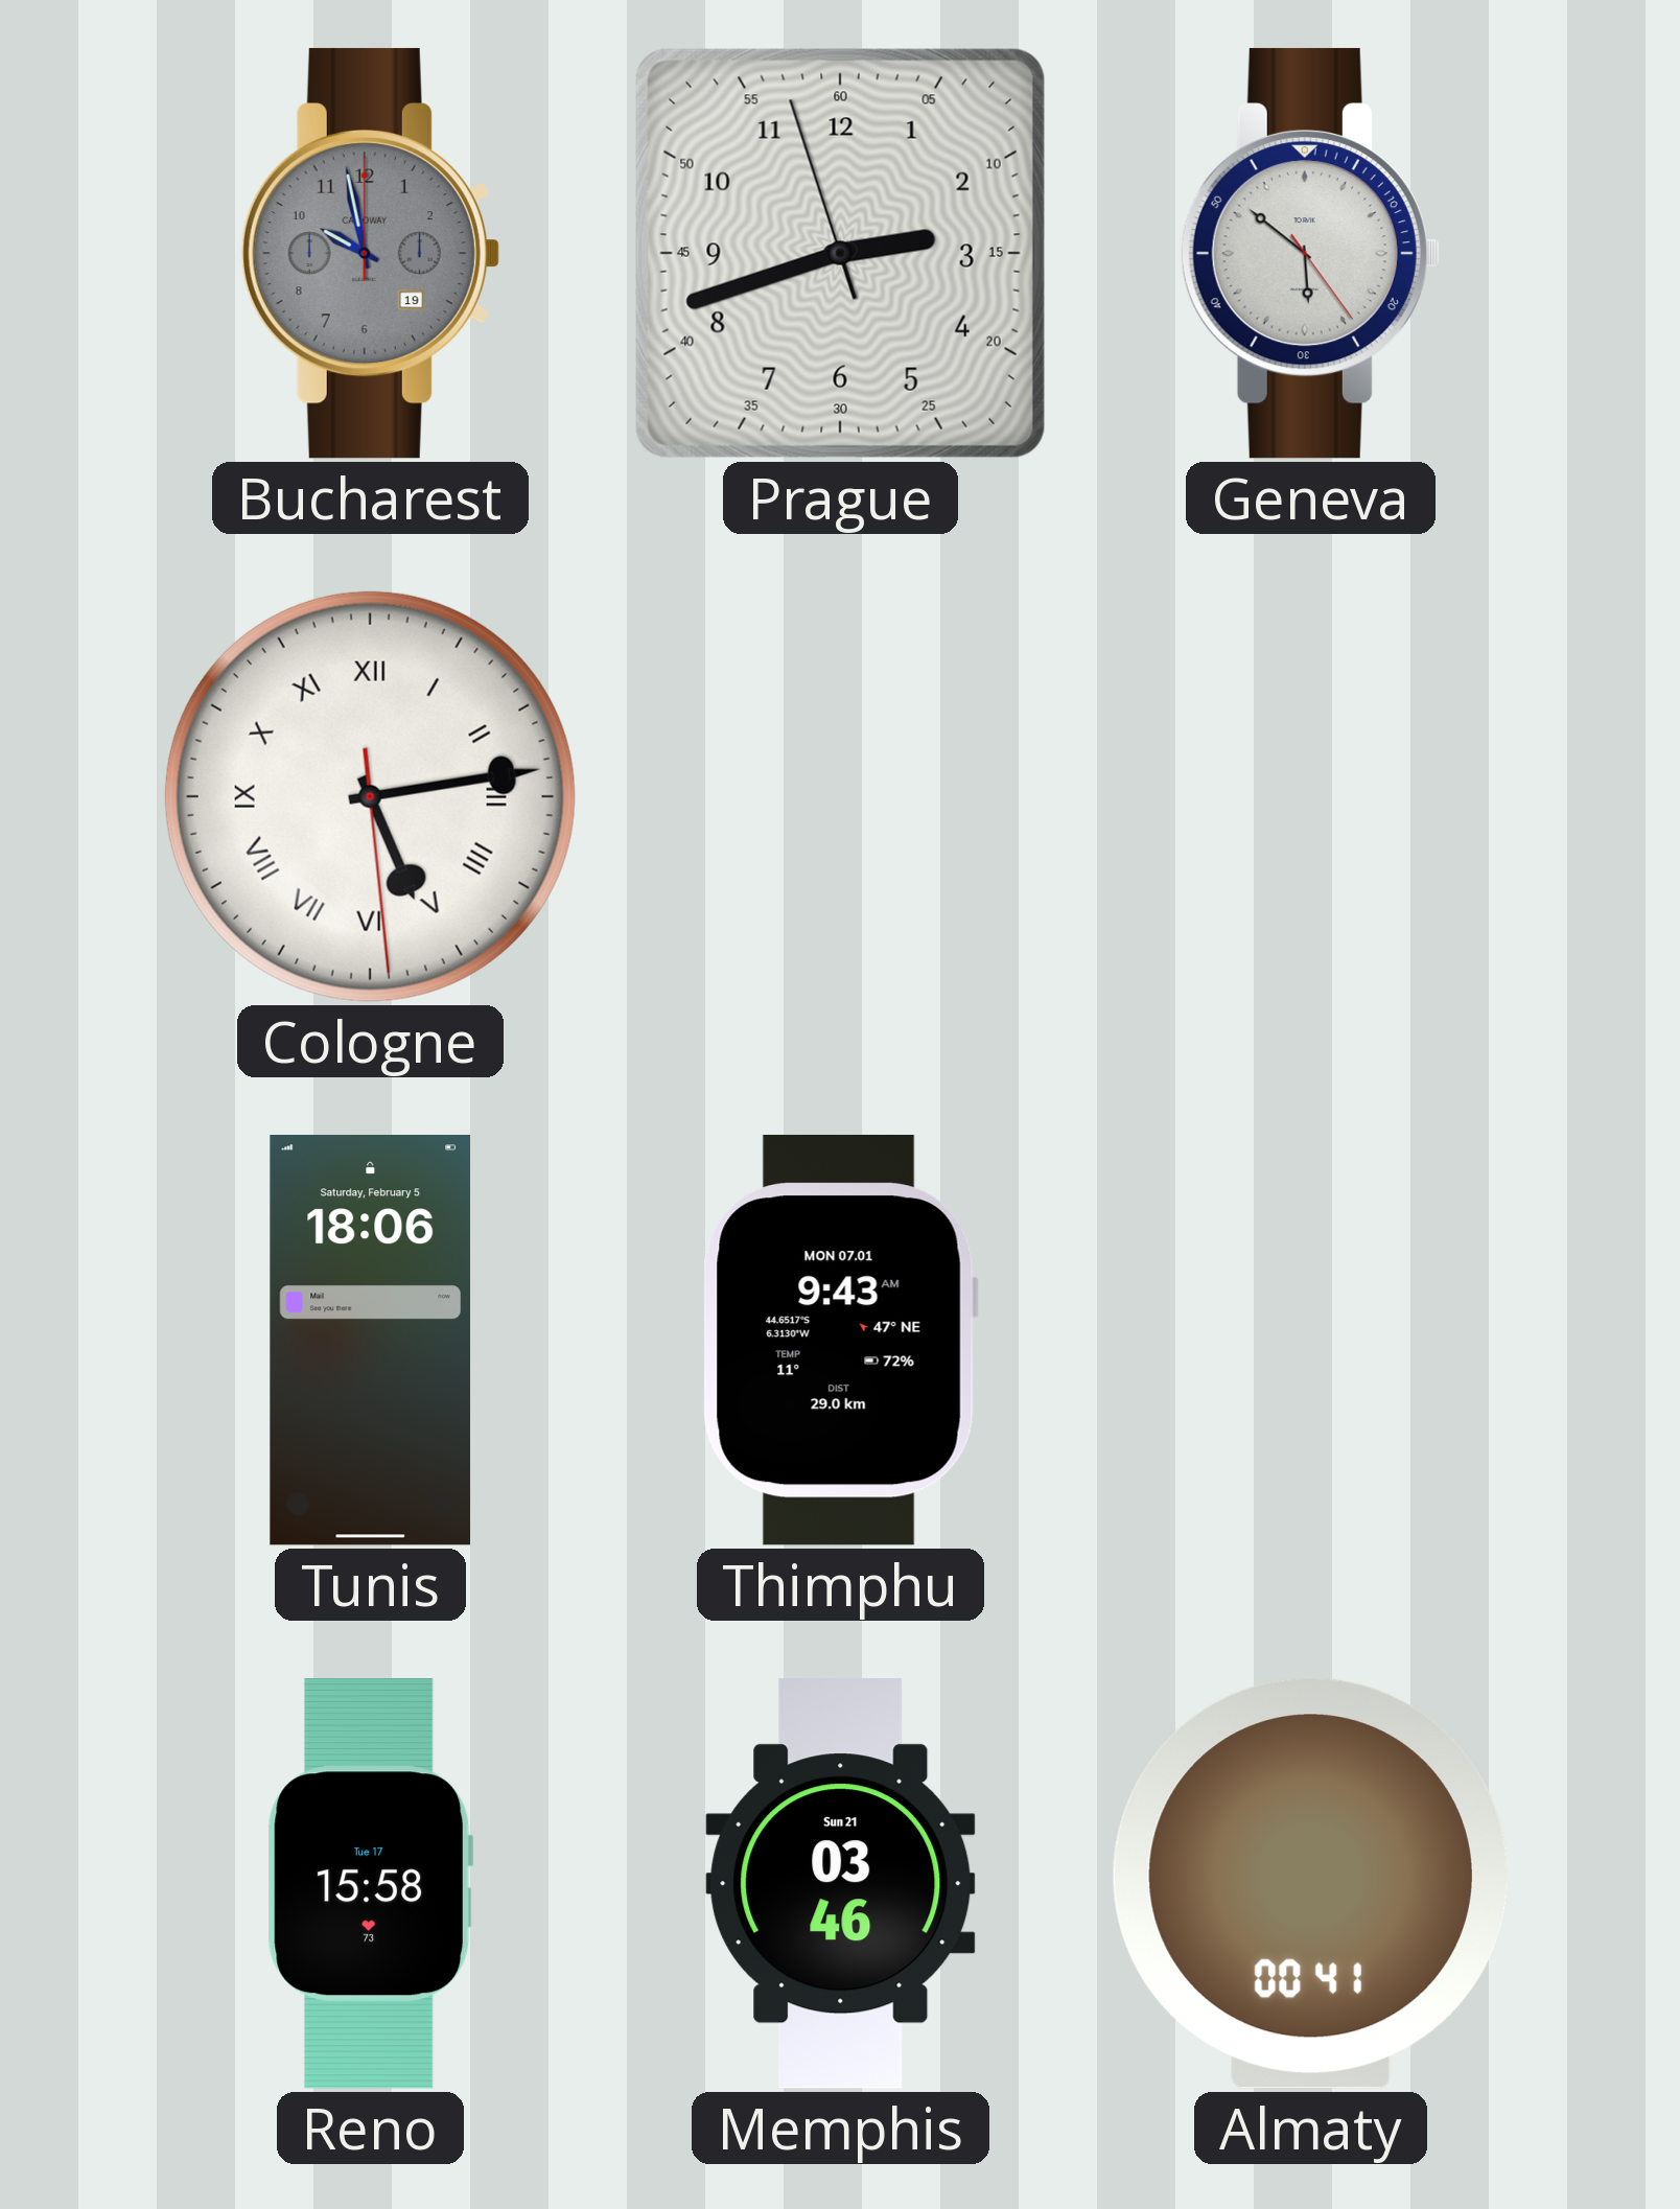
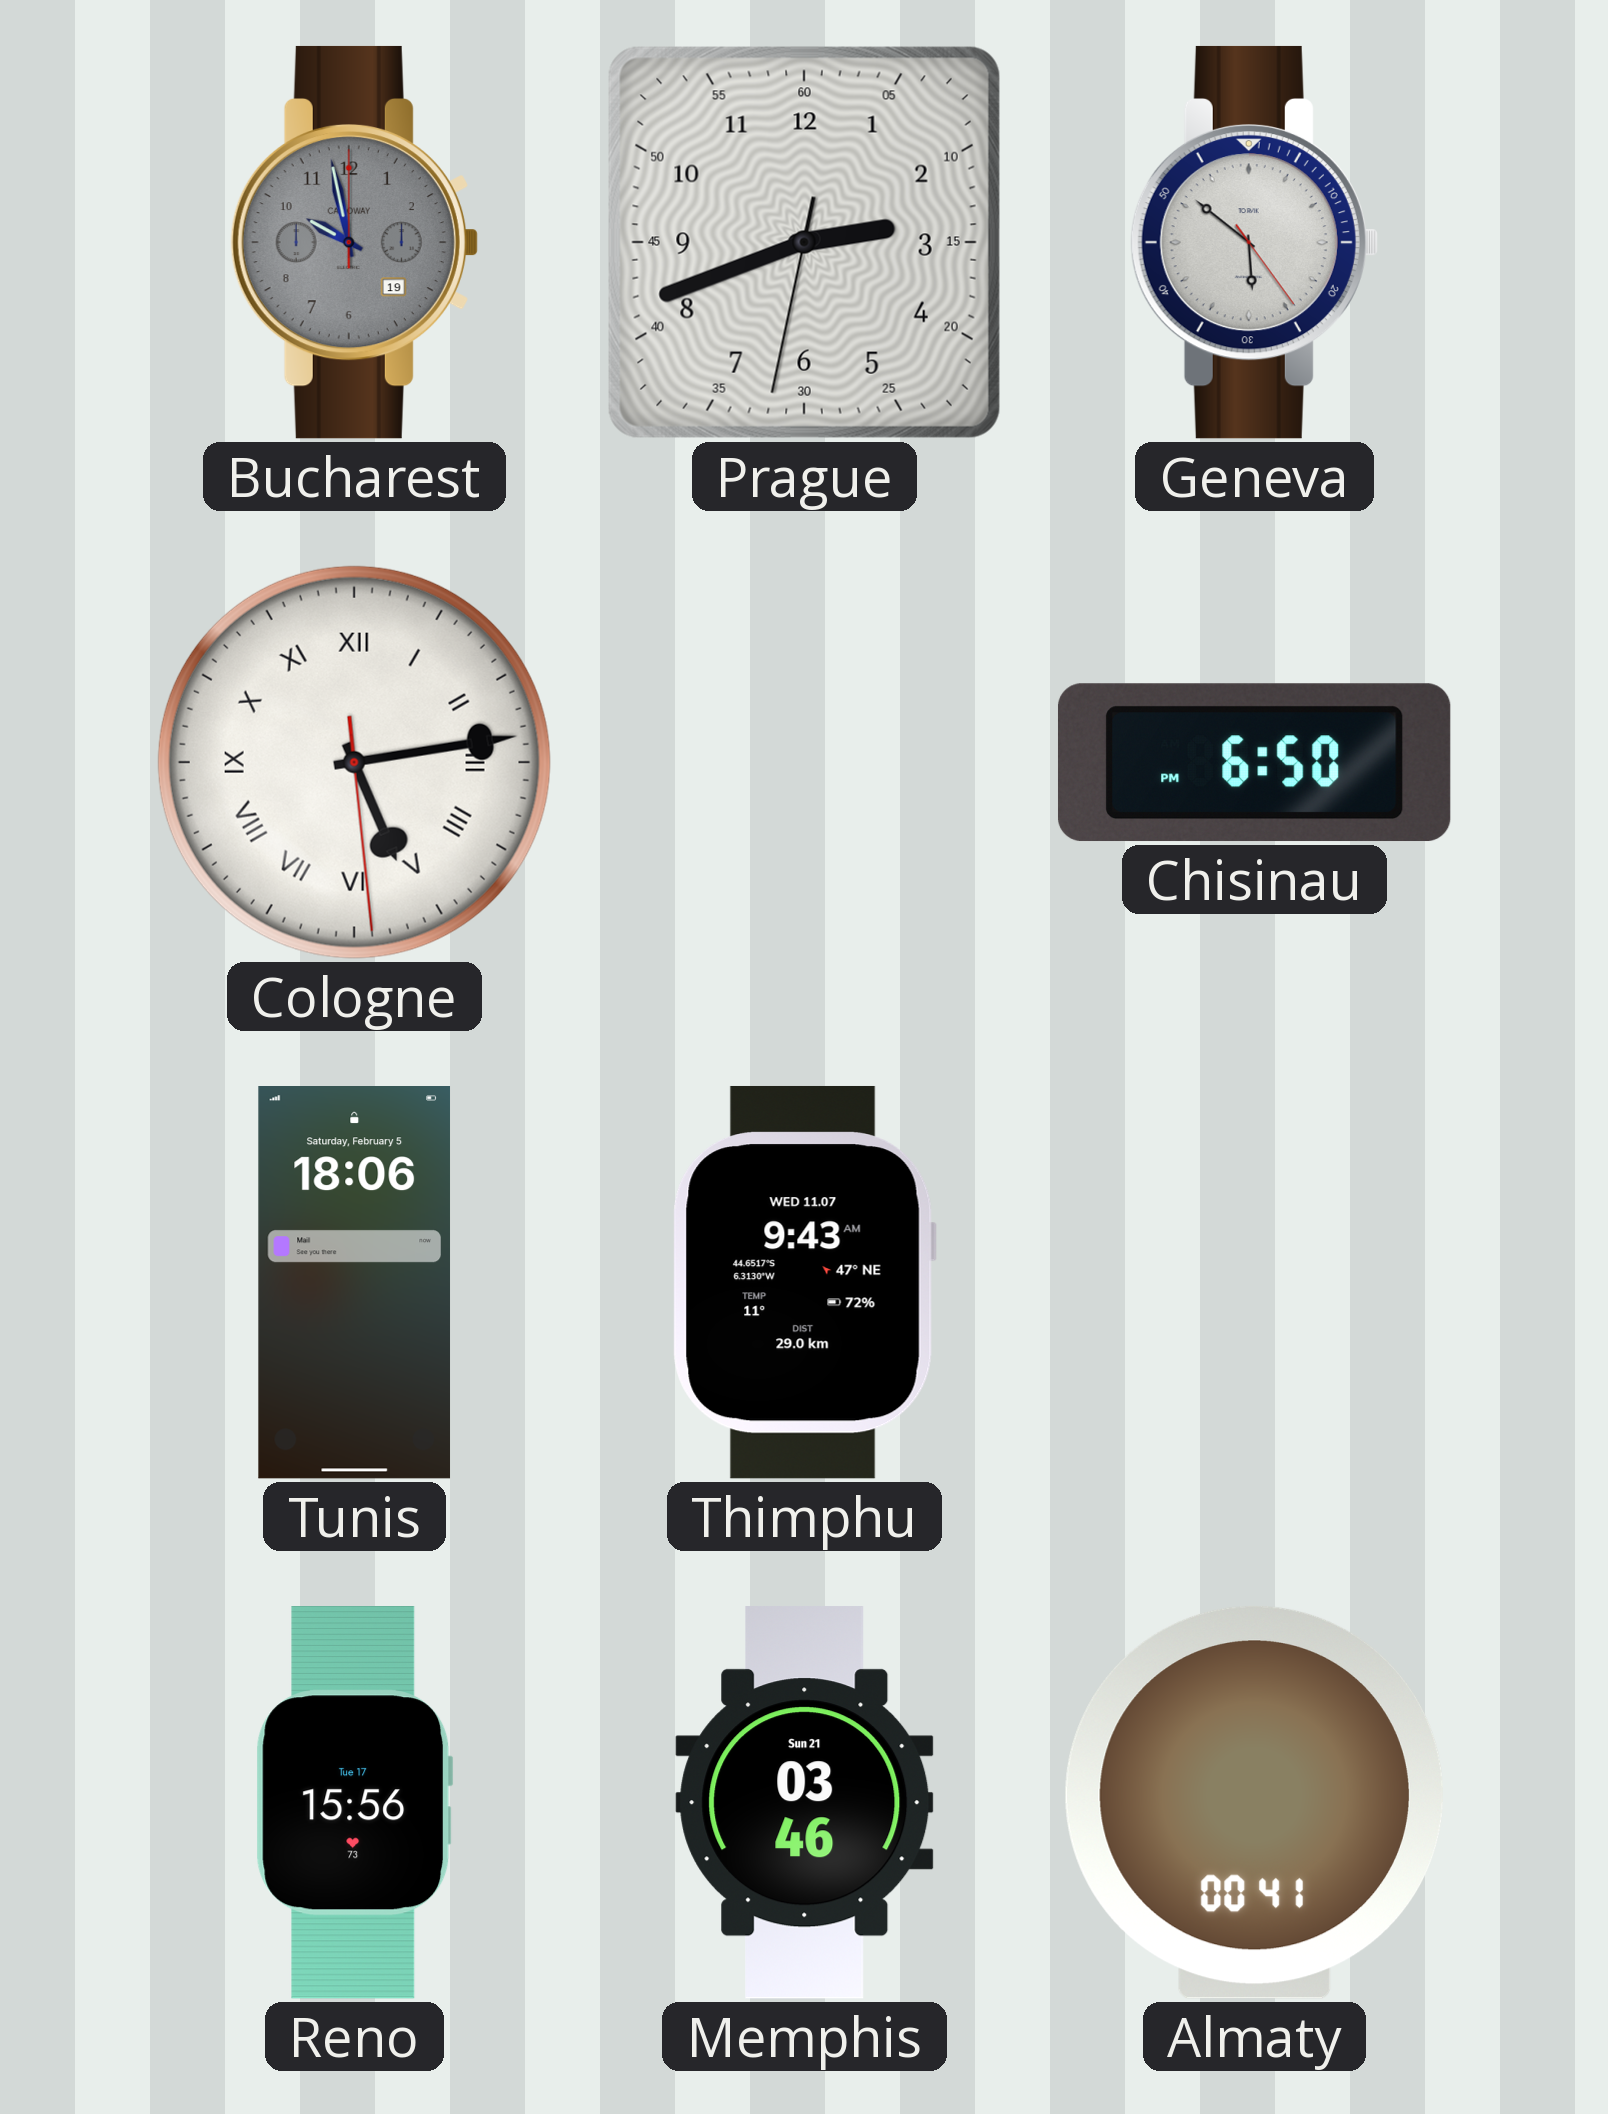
Prague: 2:41:57 -> 2:41:32 (804, 242)
Chisinau: none -> 6:50 (1254, 763)
Thimphu date: MON 07.01 -> WED 11.07 (804, 1282)
Reno: 15:58 -> 15:56 (355, 1803)
